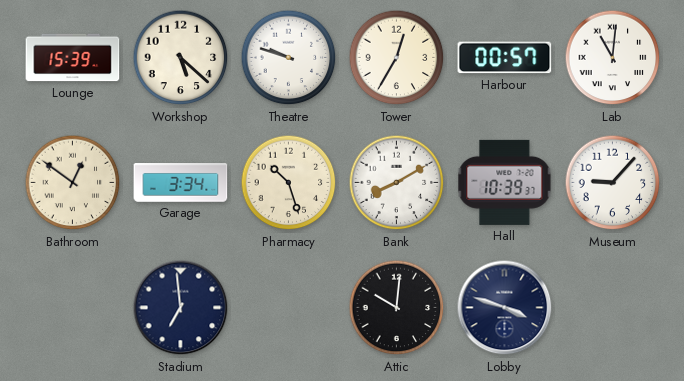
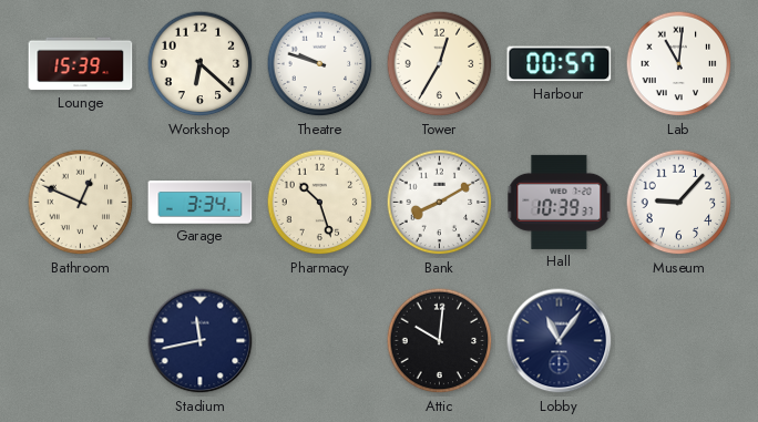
Workshop: 5:22 -> 6:22 (201, 64)
Bathroom: 12:51 -> 12:49 (81, 203)
Stadium: 6:59 -> 11:43 (201, 341)
Lobby: 3:48 -> 11:06 (560, 341)
